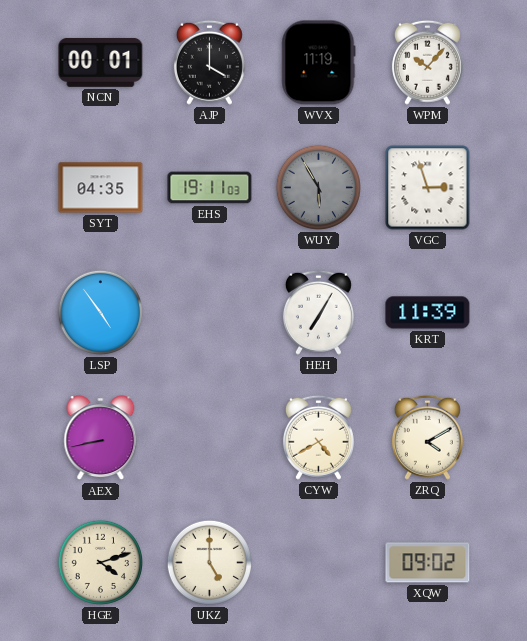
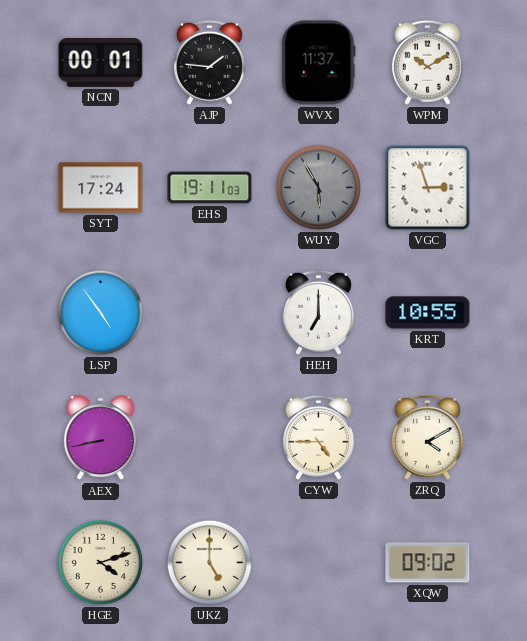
AJP: 4:00 -> 1:46 (209, 62)
WVX: 11:19 -> 11:37 (319, 63)
WPM: 10:07 -> 10:10 (427, 62)
SYT: 04:35 -> 17:24 (101, 188)
HEH: 7:05 -> 7:00 (318, 312)
KRT: 11:39 -> 10:55 (428, 313)
CYW: 4:40 -> 4:45 (318, 437)
